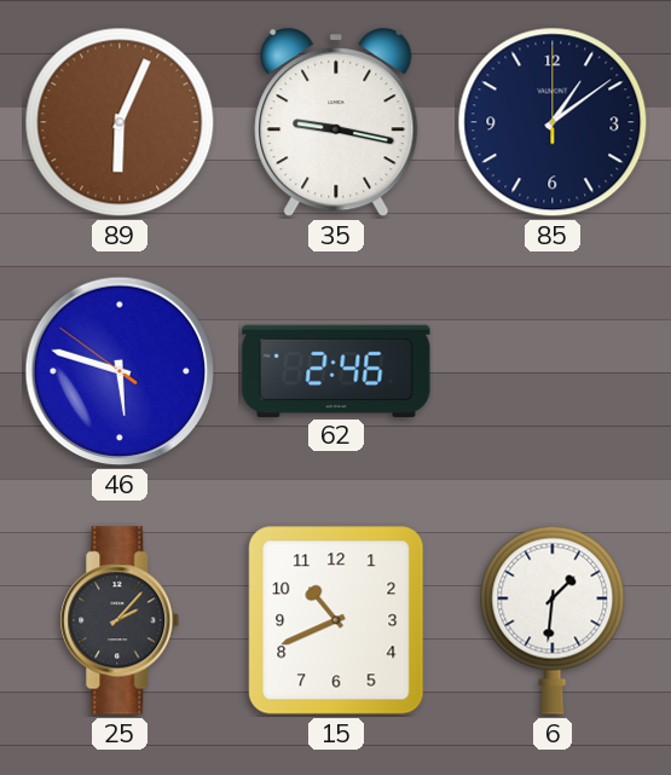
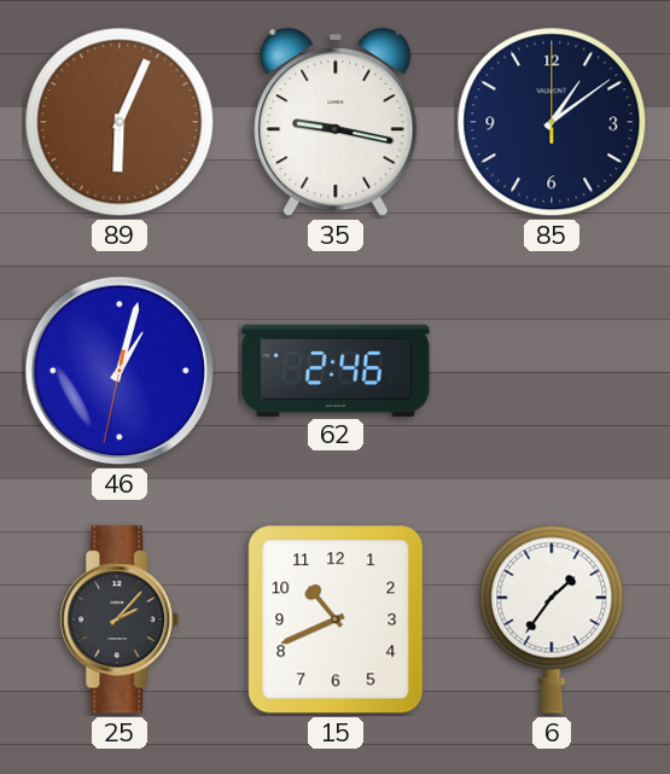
46: 5:47 -> 1:02 (120, 371)
6: 1:31 -> 1:36 (552, 619)
